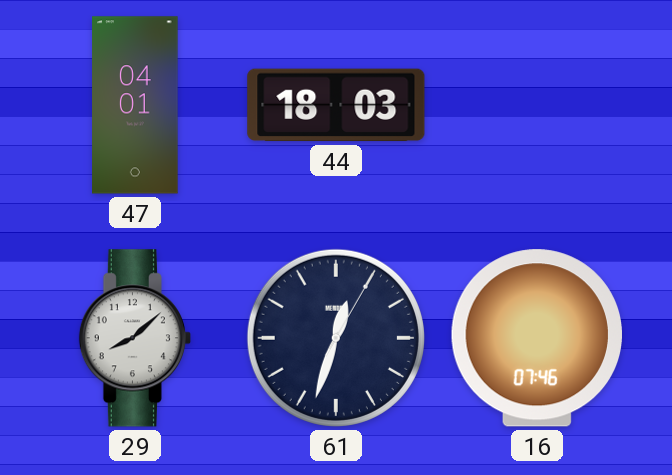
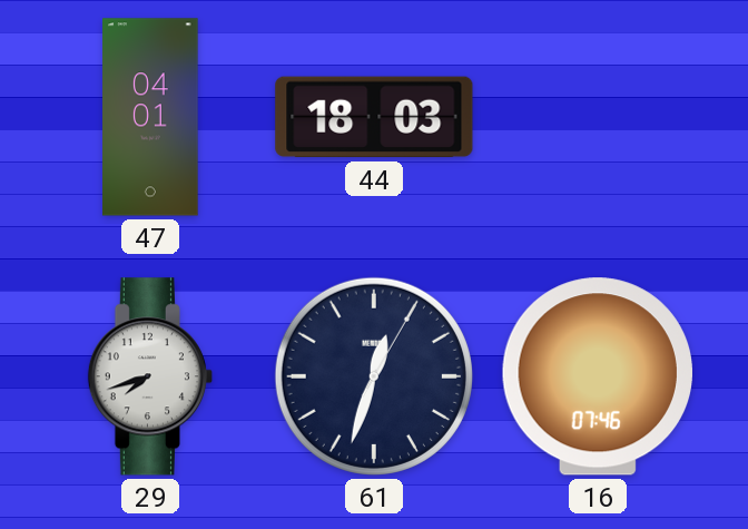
29: 8:08 -> 7:42 (150, 376)
